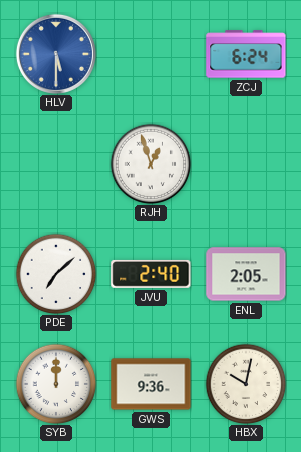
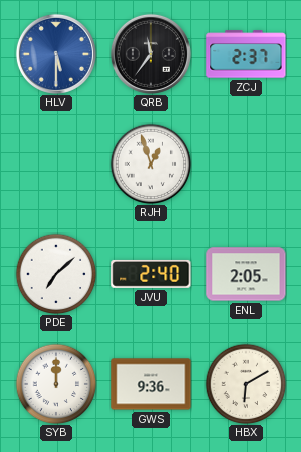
QRB: none -> 11:36 (151, 54)
ZCJ: 6:24 -> 2:37 (246, 54)
HBX: 10:02 -> 6:10 (246, 384)
